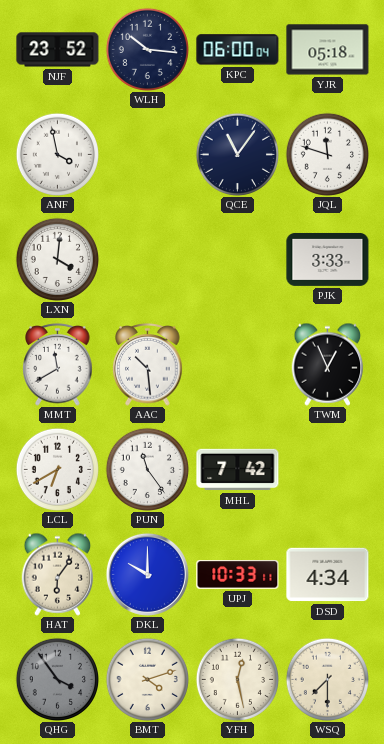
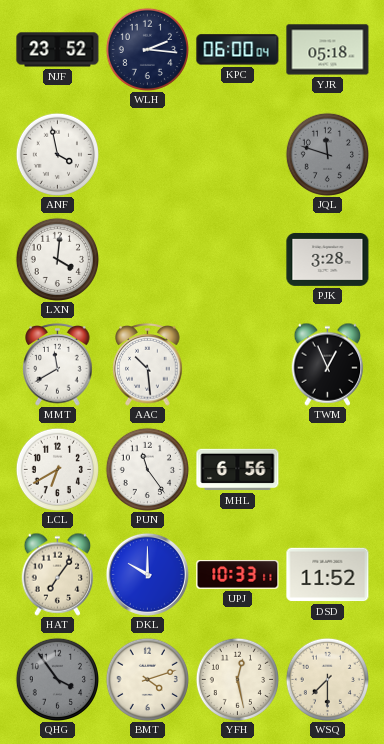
WLH: 10:16 -> 2:16 (147, 49)
QCE: 11:06 -> none (237, 154)
JQL dial: white -> grey (327, 154)
PJK: 3:33 -> 3:28 (328, 259)
MHL: 7:42 -> 6:56 (238, 470)
HAT: 6:06 -> 7:06 (58, 574)
DSD: 4:34 -> 11:52 (328, 575)
